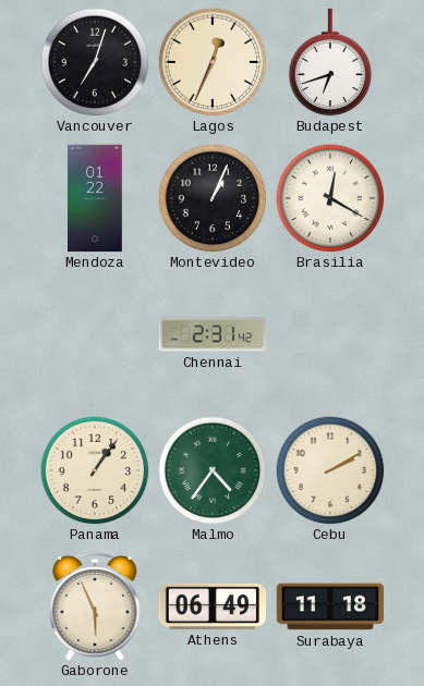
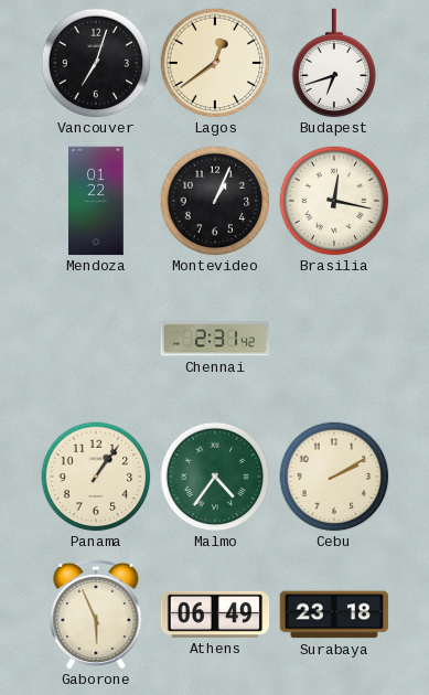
Lagos: 12:34 -> 12:39 (215, 63)
Brasilia: 12:20 -> 12:17 (334, 201)
Surabaya: 11:18 -> 23:18 (334, 614)
